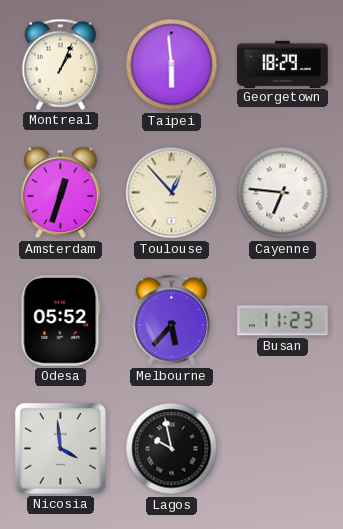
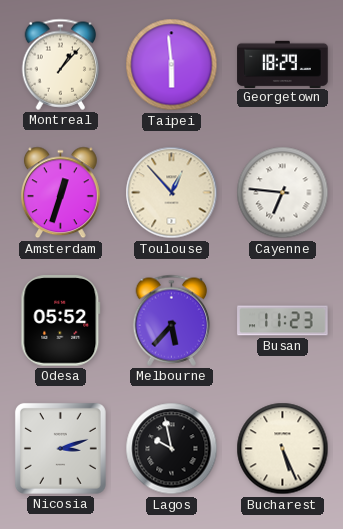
Montreal: 1:04 -> 1:07 (61, 64)
Nicosia: 3:59 -> 3:12 (60, 448)
Bucharest: none -> 5:26 (283, 449)
